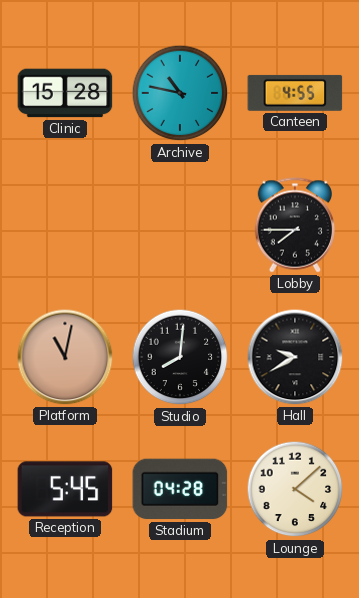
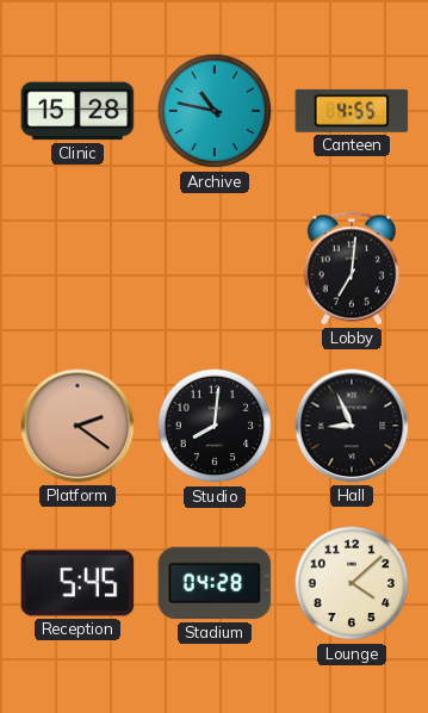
Lobby: 7:45 -> 7:01 (351, 268)
Platform: 11:02 -> 2:21 (77, 426)
Hall: 9:40 -> 8:56 (352, 426)
